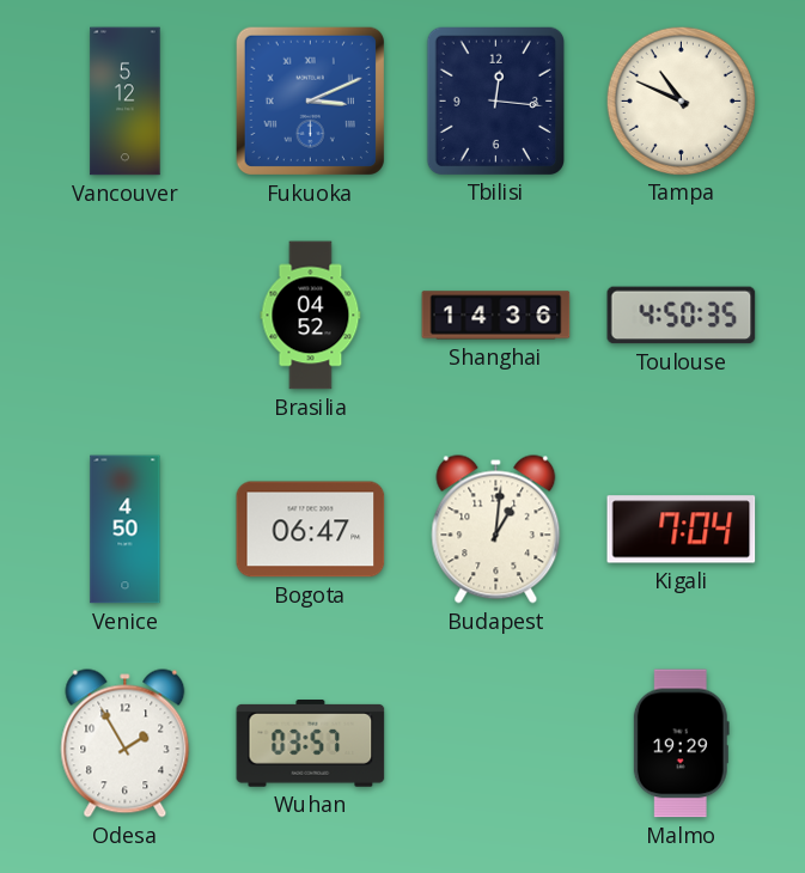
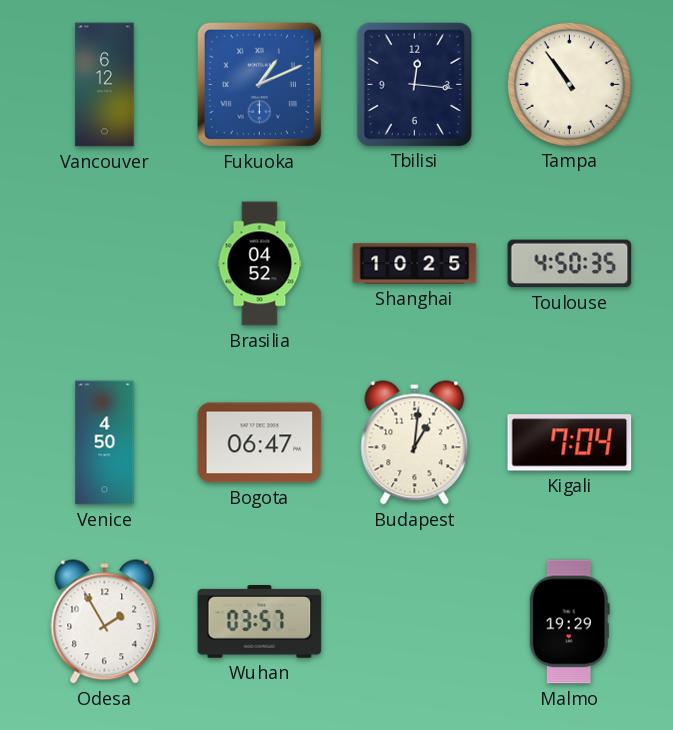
Vancouver: 5:12 -> 6:12 (105, 85)
Fukuoka: 3:11 -> 1:11 (259, 84)
Tampa: 10:49 -> 10:54 (569, 84)
Shanghai: 14:36 -> 10:25 (415, 264)
